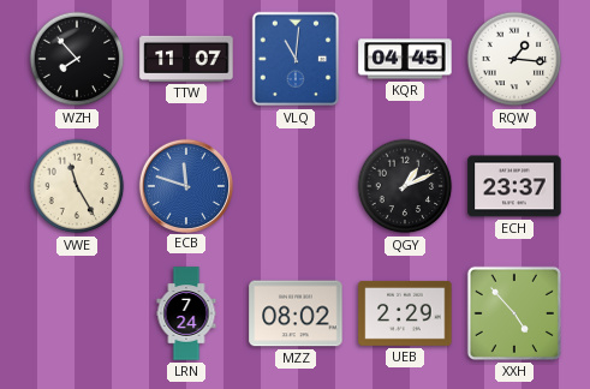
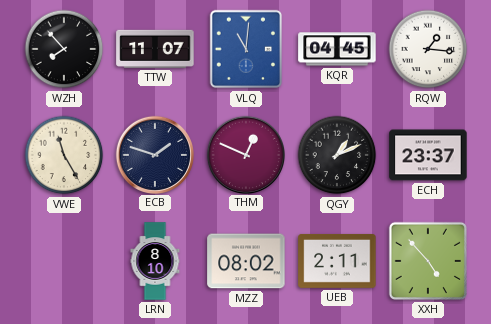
ECB: 11:48 -> 1:48 (154, 154)
ECB dial: blue -> navy (154, 154)
THM: none -> 12:49 (245, 154)
LRN: 7:24 -> 8:10 (155, 261)
UEB: 2:29 -> 2:11 (337, 261)
